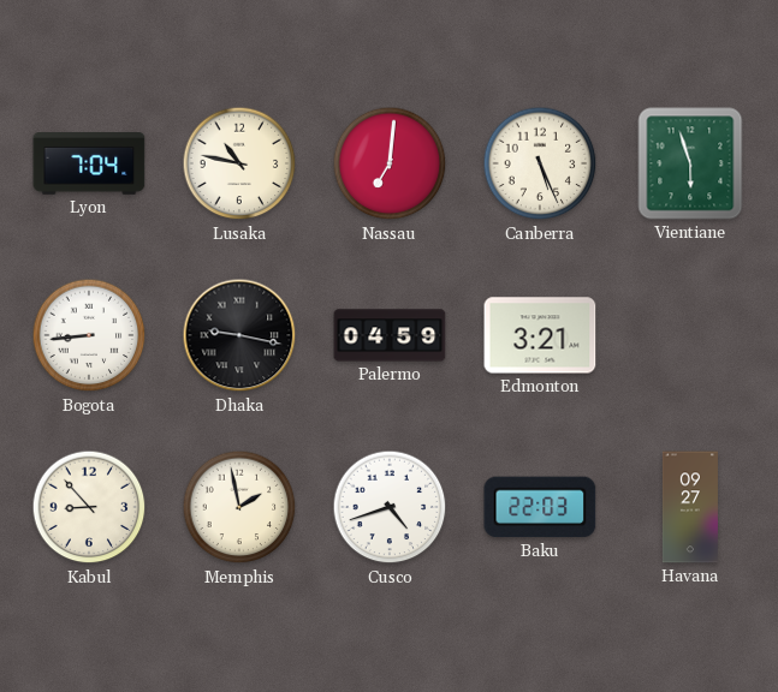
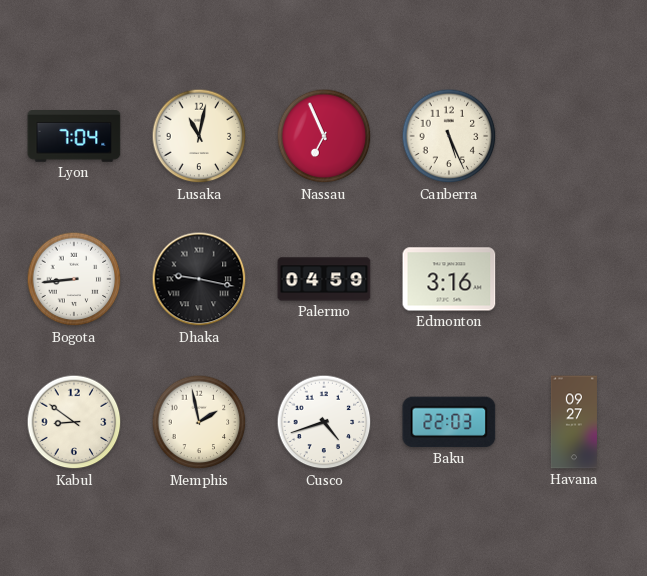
Lusaka: 10:47 -> 11:02 (199, 136)
Nassau: 7:01 -> 6:56 (324, 136)
Vientiane: 5:57 -> none (690, 163)
Edmonton: 3:21 -> 3:16 (449, 279)
Kabul: 8:53 -> 8:51 (74, 422)
